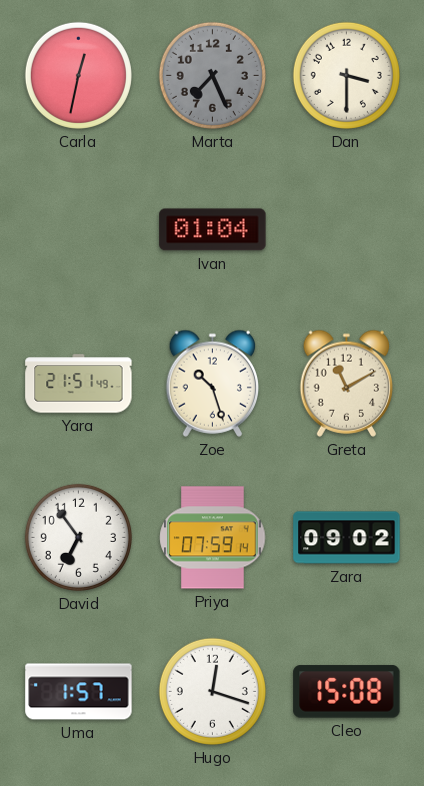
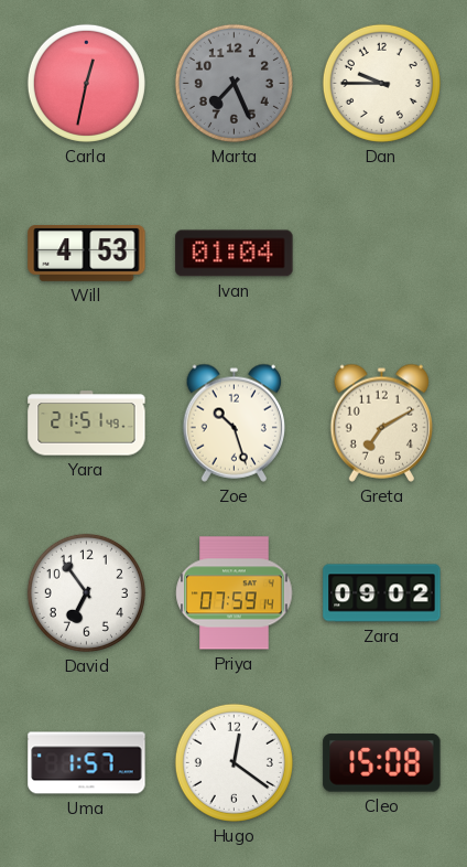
Dan: 3:30 -> 9:45 (381, 83)
Will: none -> 4:53 (87, 254)
Greta: 11:10 -> 7:10 (381, 422)
Hugo: 12:18 -> 12:21 (233, 762)
